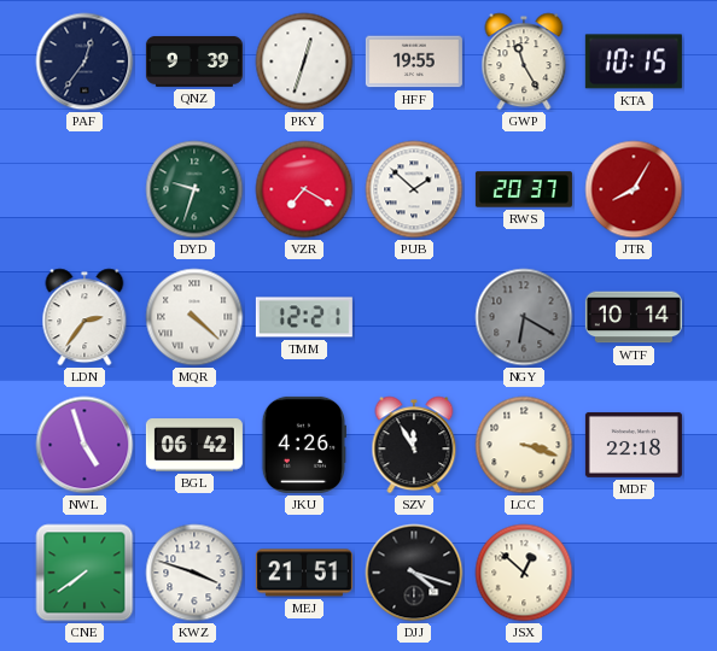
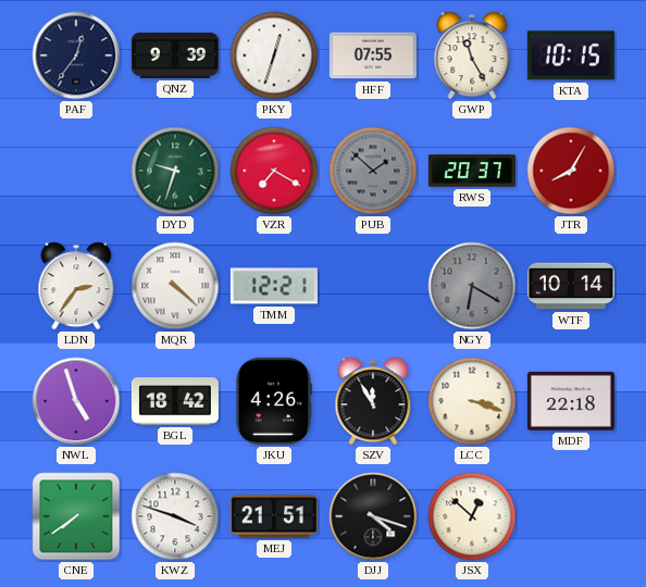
HFF: 19:55 -> 07:55 (373, 55)
PUB dial: white -> grey (373, 171)
BGL: 06:42 -> 18:42 (175, 401)
